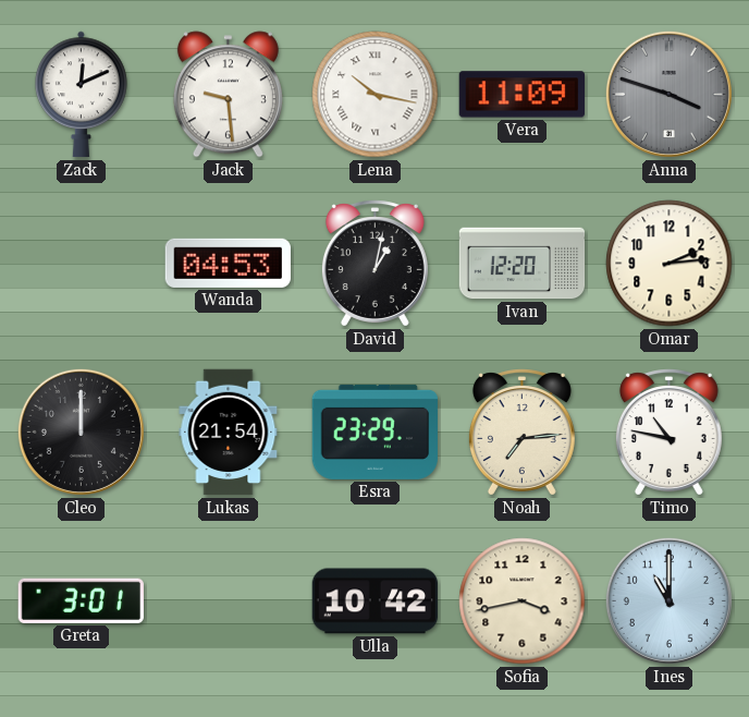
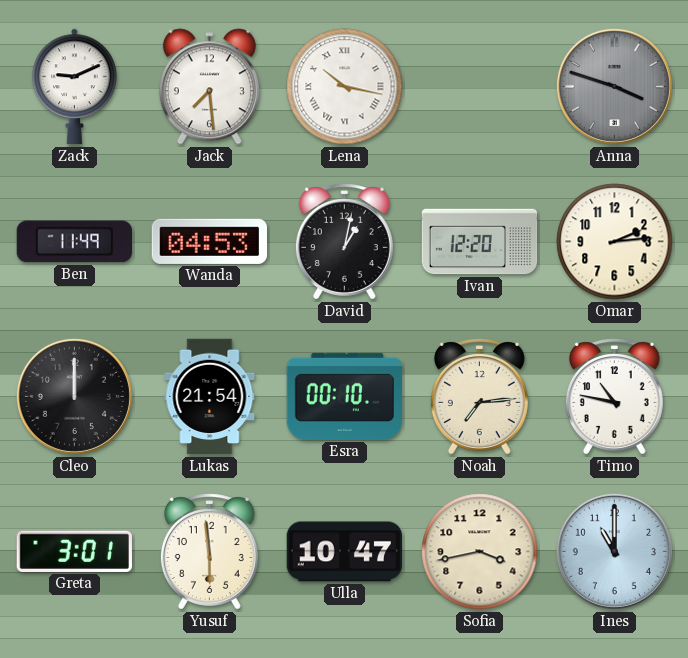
Zack: 12:11 -> 9:11 (75, 87)
Jack: 9:29 -> 7:29 (209, 87)
Vera: 11:09 -> none (521, 95)
Ben: none -> 11:49 (74, 242)
Esra: 23:29 -> 00:10 (344, 396)
Yusuf: none -> 5:59 (209, 552)
Ulla: 10:42 -> 10:47 (345, 552)
